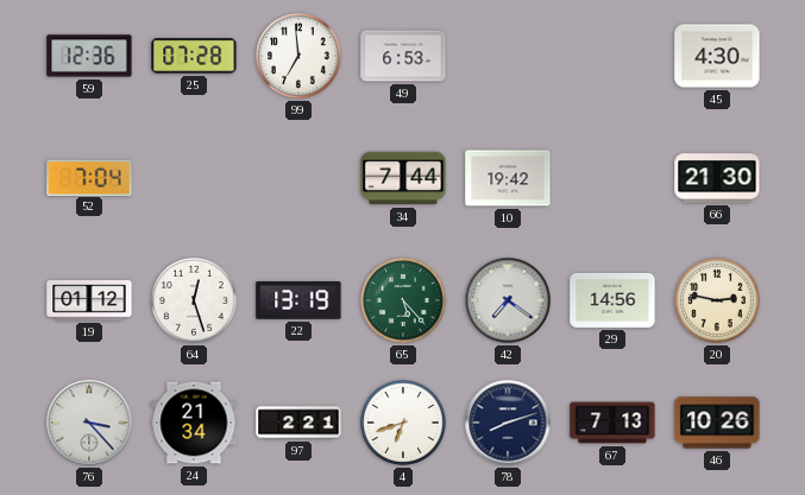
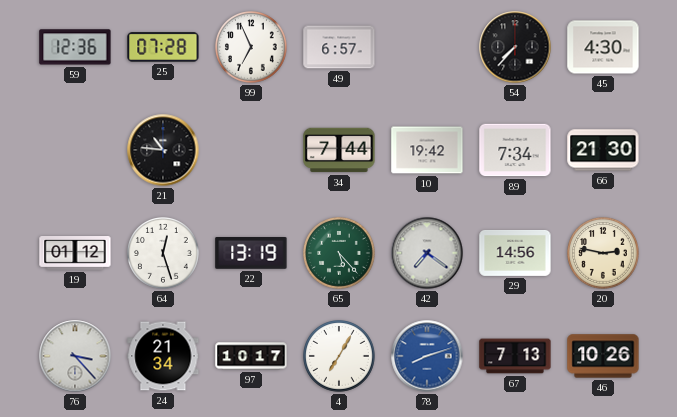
99: 6:59 -> 6:56 (252, 48)
49: 6:53 -> 6:57 (339, 47)
54: none -> 7:37 (515, 47)
52: 7:04 -> none (89, 177)
21: none -> 10:46 (163, 150)
89: none -> 7:34 (515, 150)
97: 2:21 -> 10:17 (251, 356)
4: 6:42 -> 7:05 (340, 357)
78 dial: navy -> blue (427, 356)
